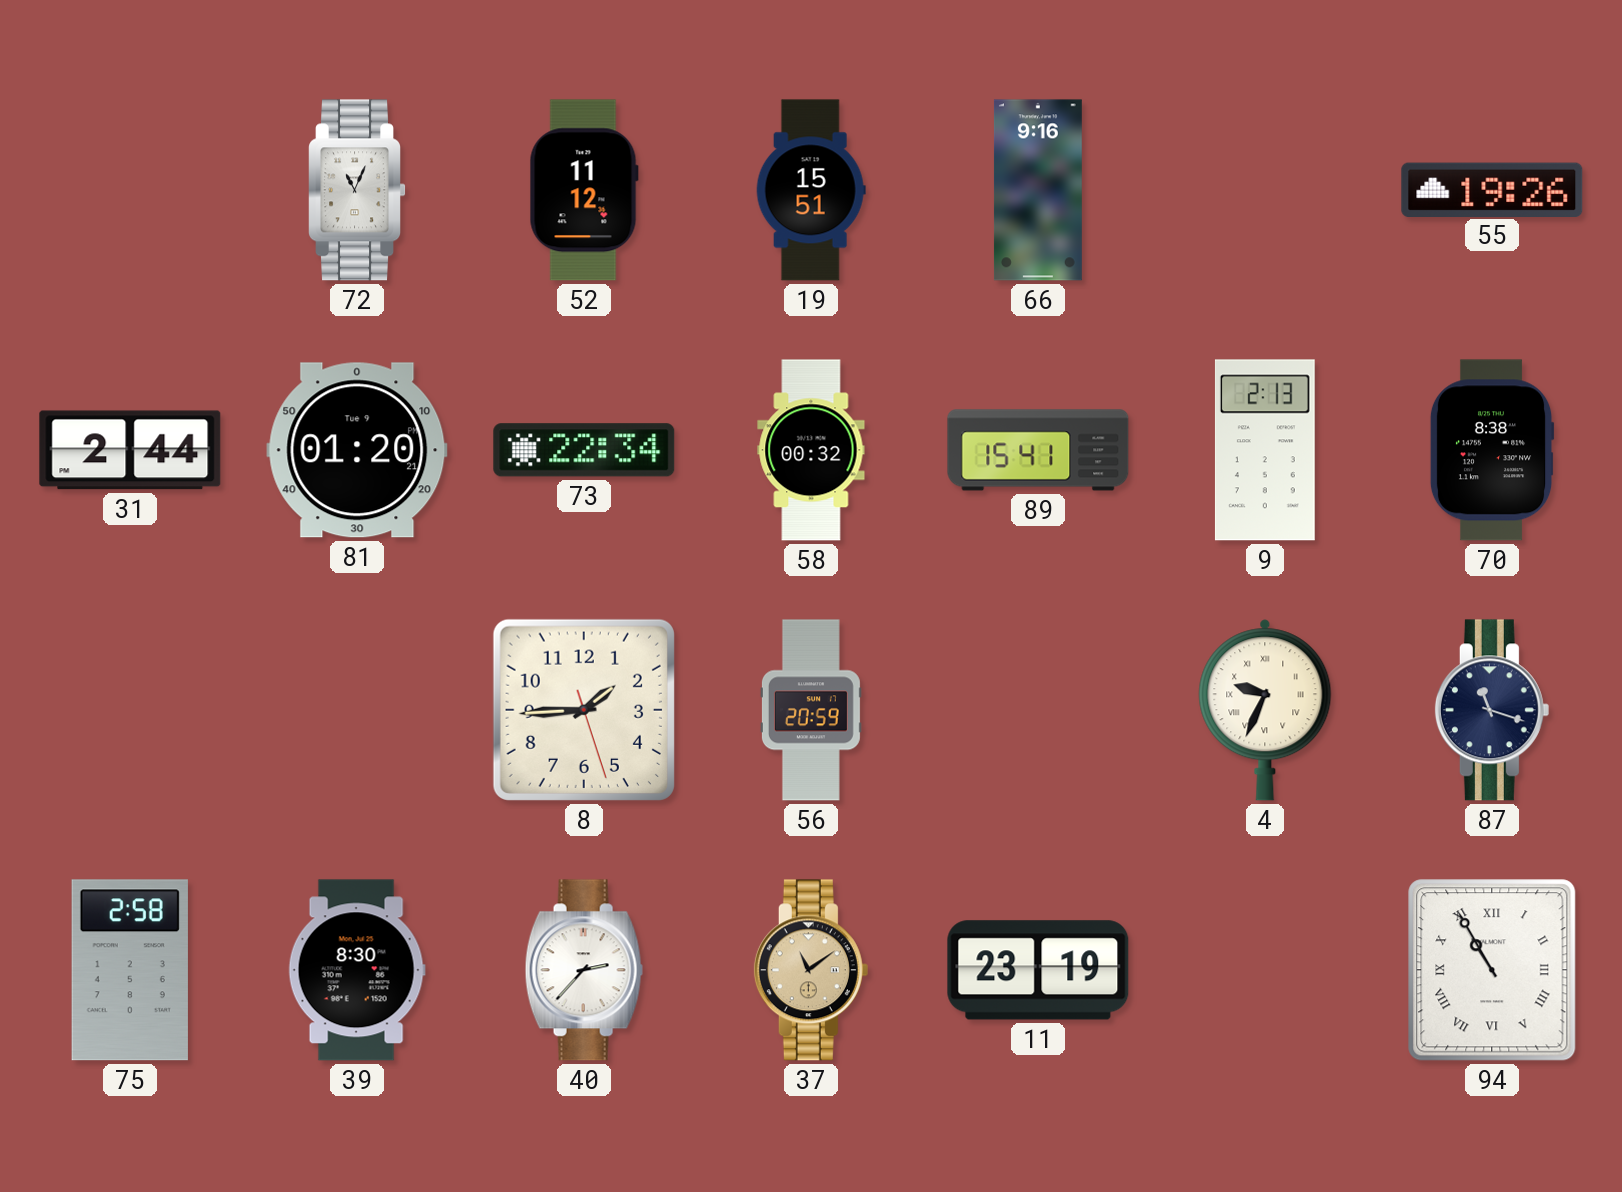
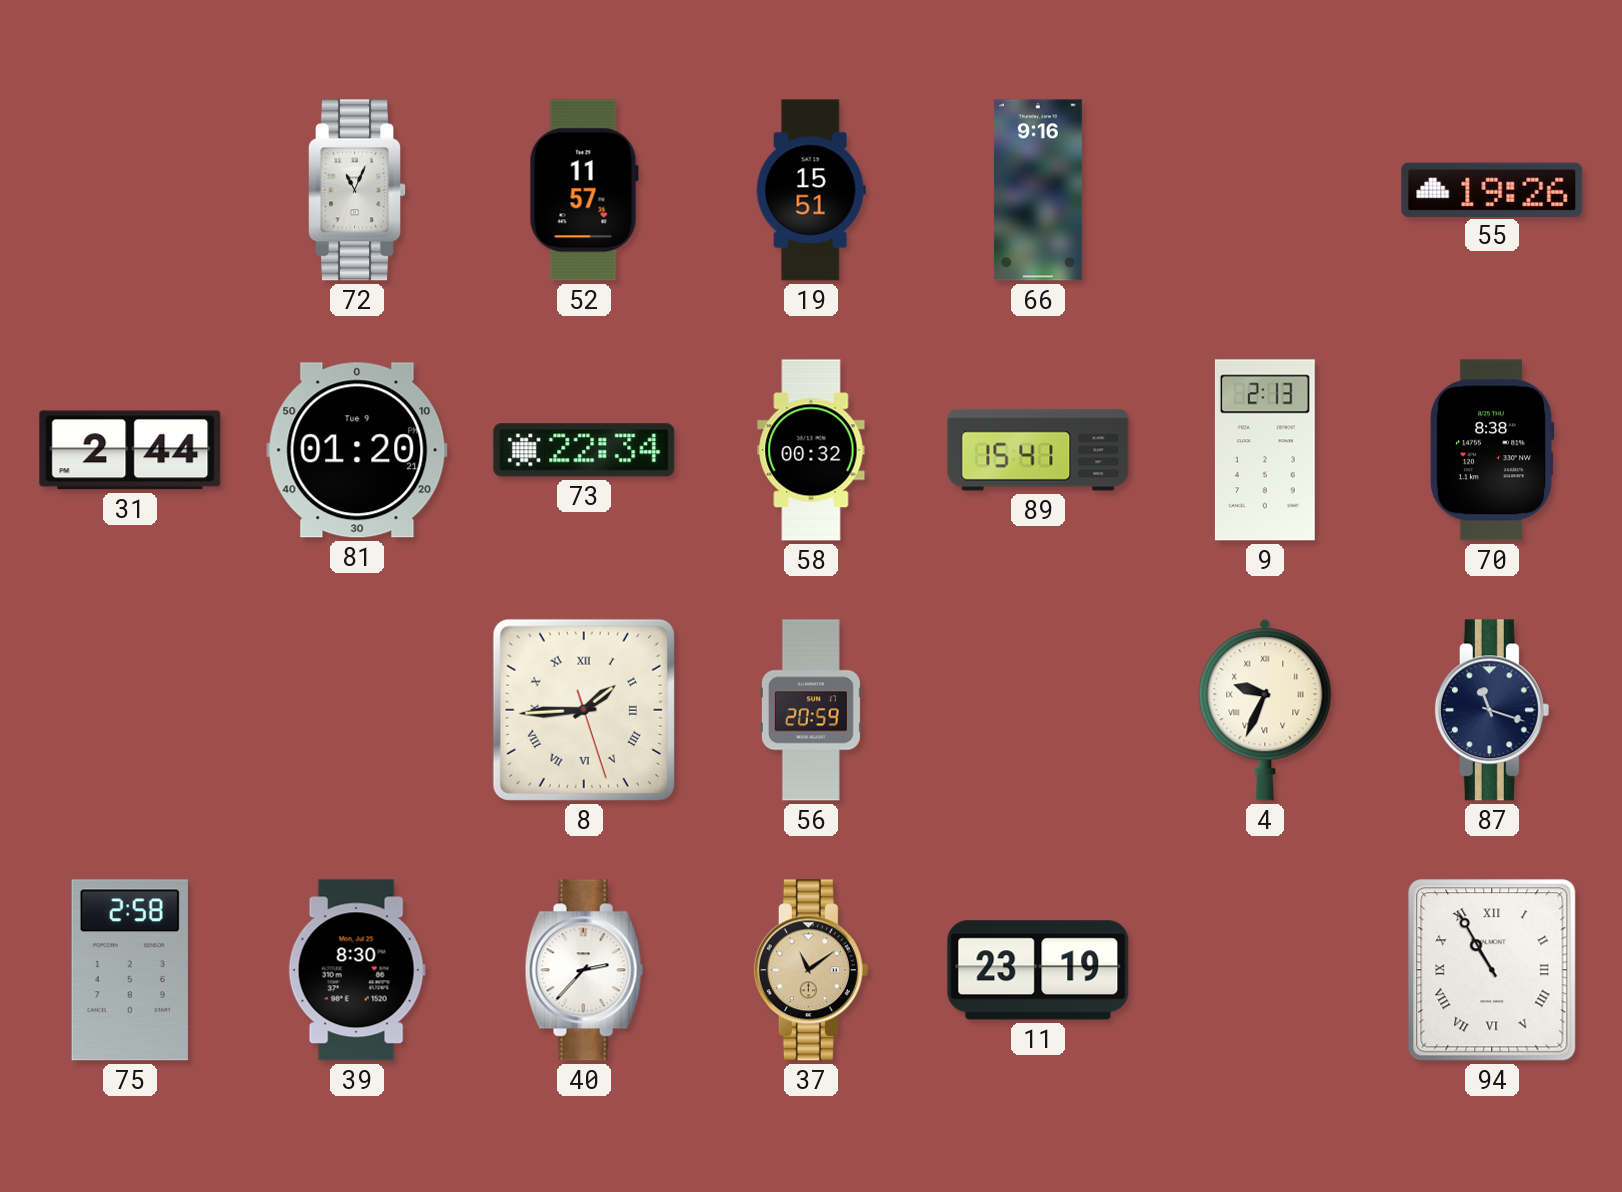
52: 11:12 -> 11:57 (584, 190)
8 numerals: Arabic -> Roman (584, 710)
